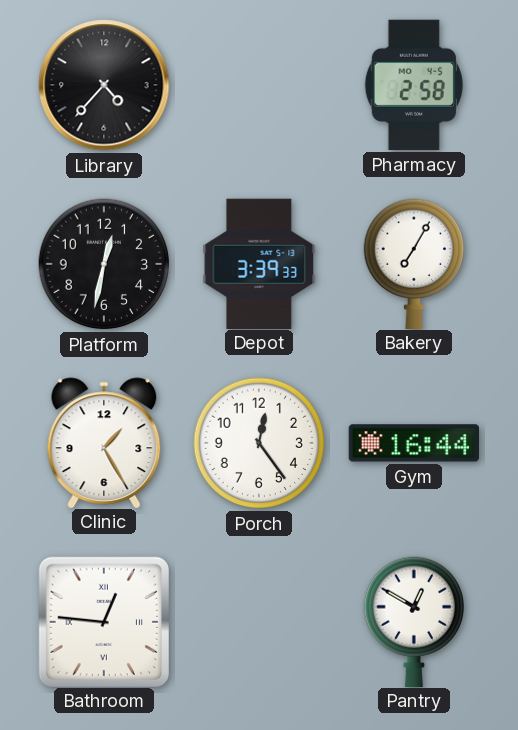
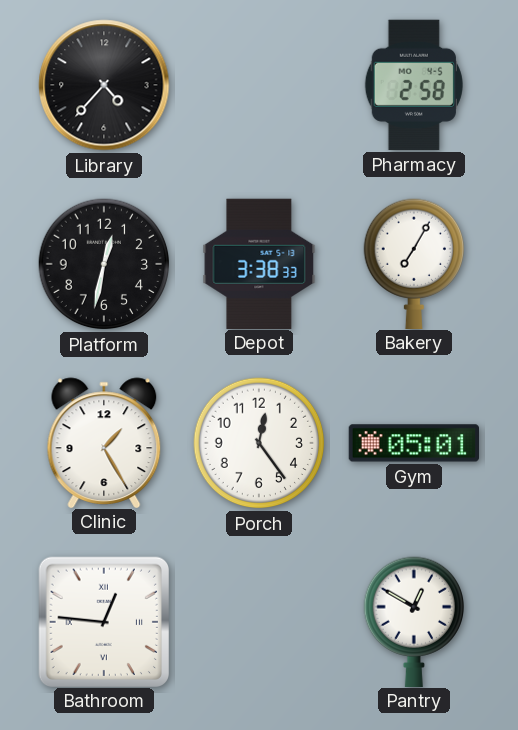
Depot: 3:39 -> 3:38 (259, 263)
Gym: 16:44 -> 05:01 (413, 443)
